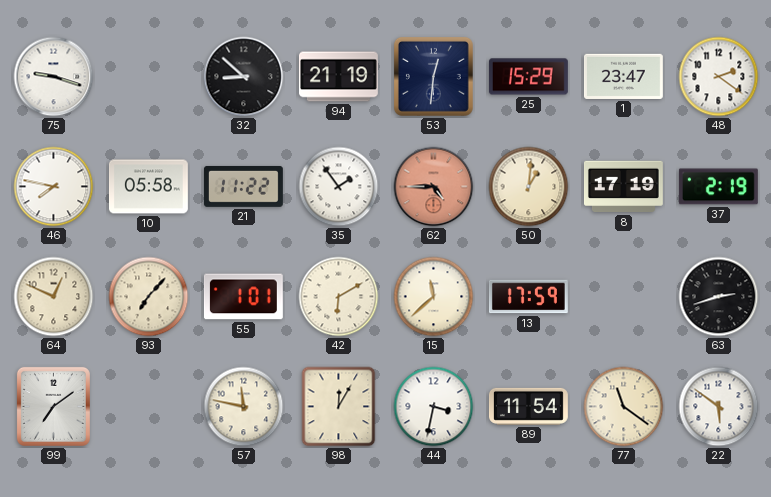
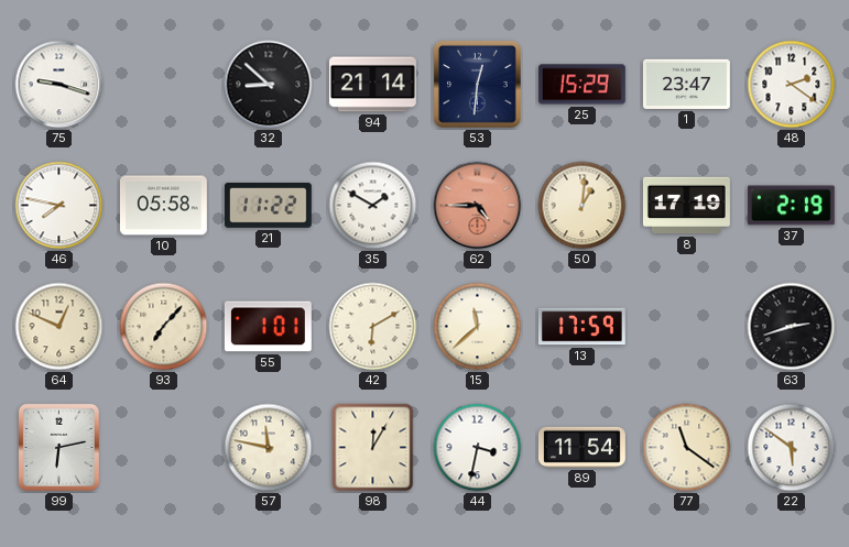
94: 21:19 -> 21:14 (372, 85)
35: 1:54 -> 1:50 (373, 206)
99: 7:09 -> 6:13 (58, 447)
